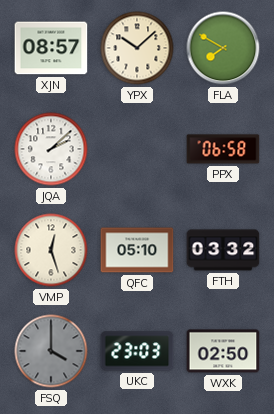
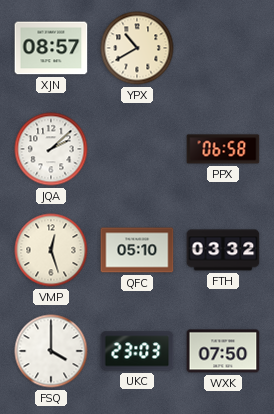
YPX: 10:08 -> 10:40 (137, 48)
FLA: 7:50 -> none (223, 48)
FSQ dial: grey -> white (51, 351)
WXK: 02:50 -> 07:50 (223, 351)
